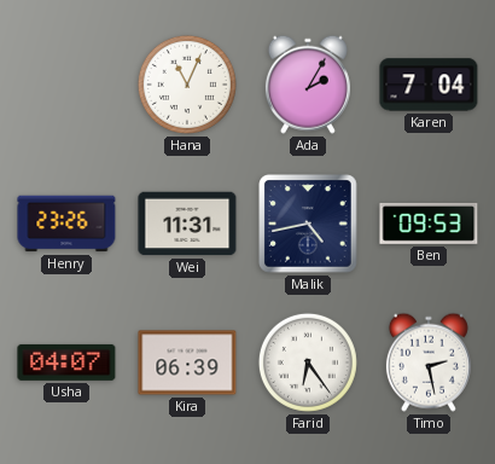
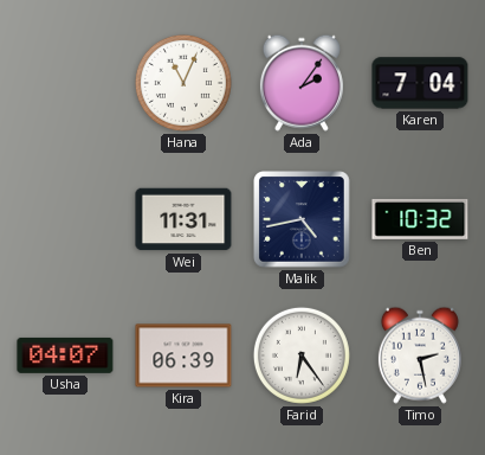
Ada: 2:05 -> 2:06 (302, 83)
Henry: 23:26 -> none (66, 224)
Ben: 09:53 -> 10:32 (420, 219)
